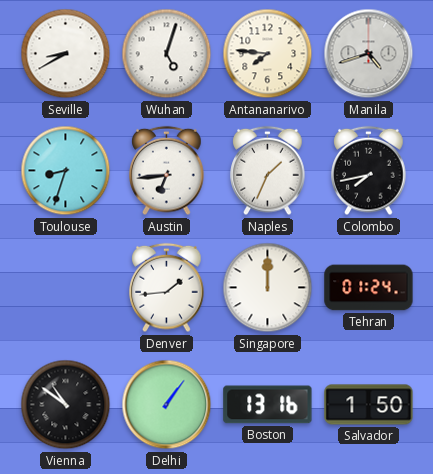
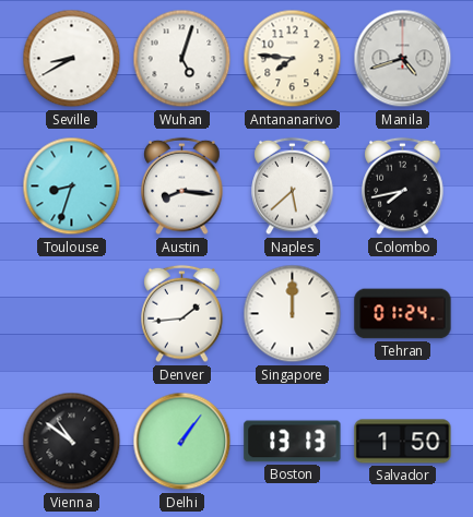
Austin: 6:44 -> 8:16 (182, 187)
Naples: 1:34 -> 5:38 (293, 187)
Boston: 13:16 -> 13:13 (293, 442)
